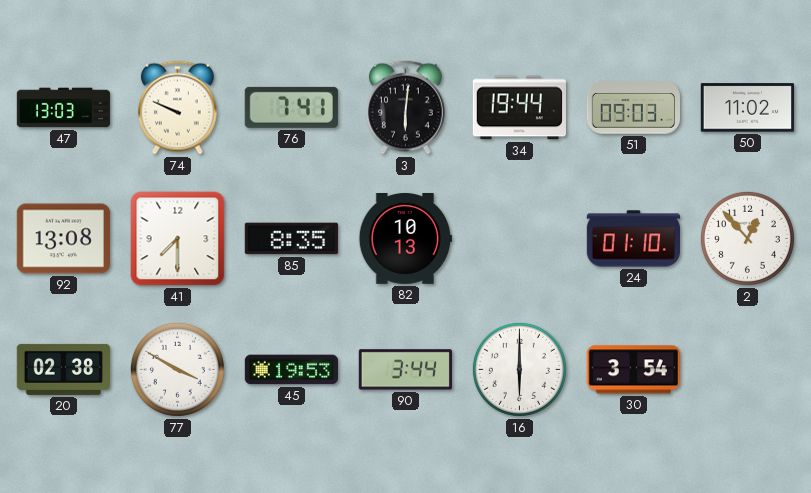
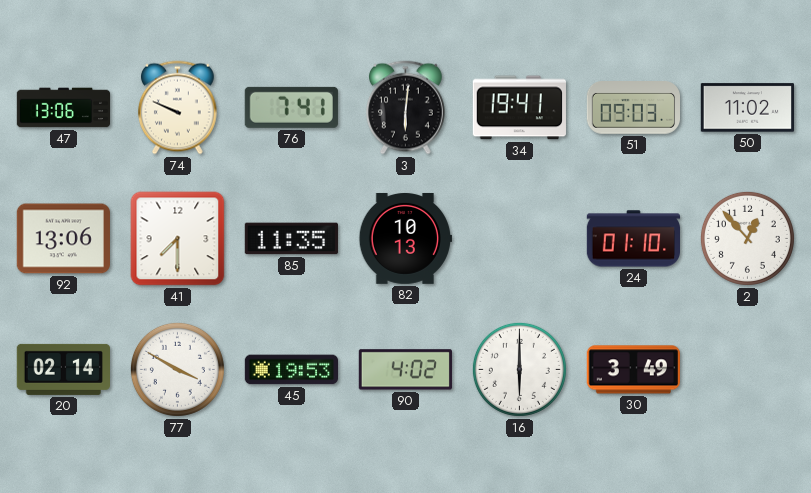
47: 13:03 -> 13:06 (64, 108)
34: 19:44 -> 19:41 (519, 108)
92: 13:08 -> 13:06 (63, 239)
85: 8:35 -> 11:35 (291, 239)
20: 02:38 -> 02:14 (63, 369)
90: 3:44 -> 4:02 (405, 370)
30: 3:54 -> 3:49 (633, 370)
